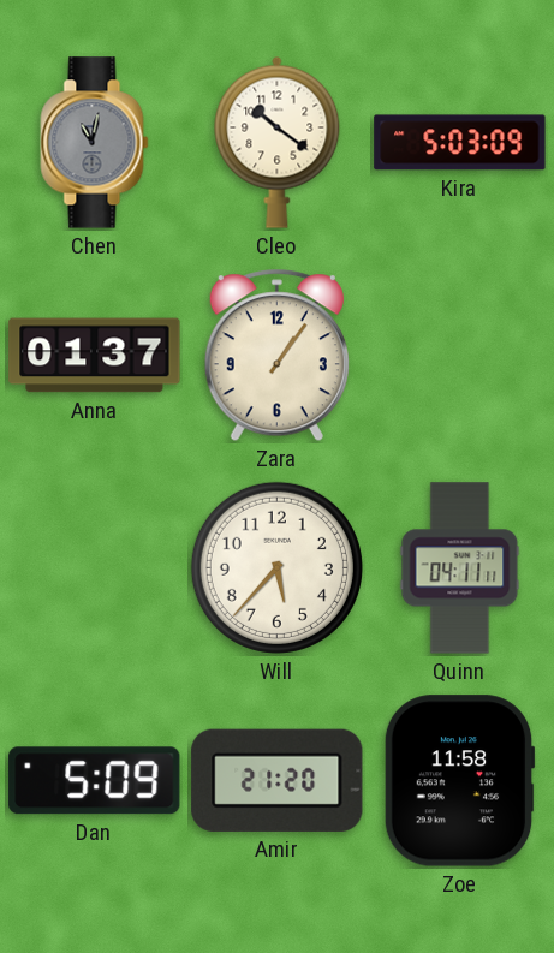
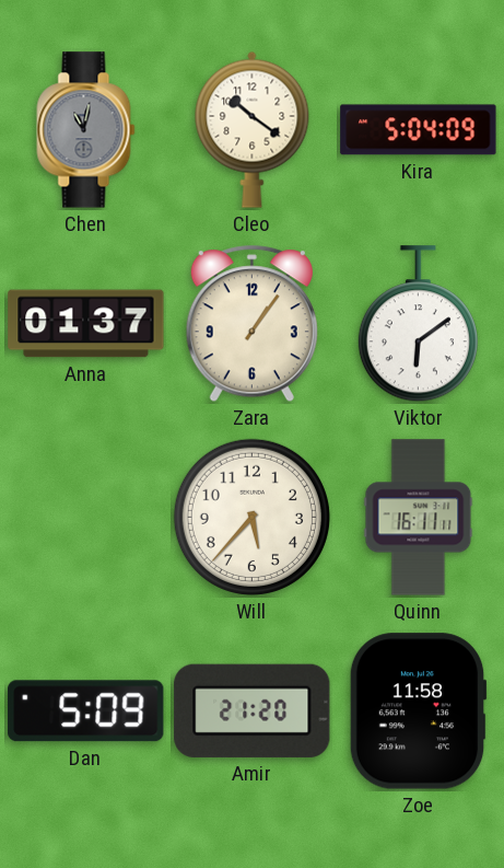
Kira: 5:03 -> 5:04 (419, 130)
Viktor: none -> 6:09 (418, 324)
Quinn: 04:11 -> 16:11 (419, 518)
